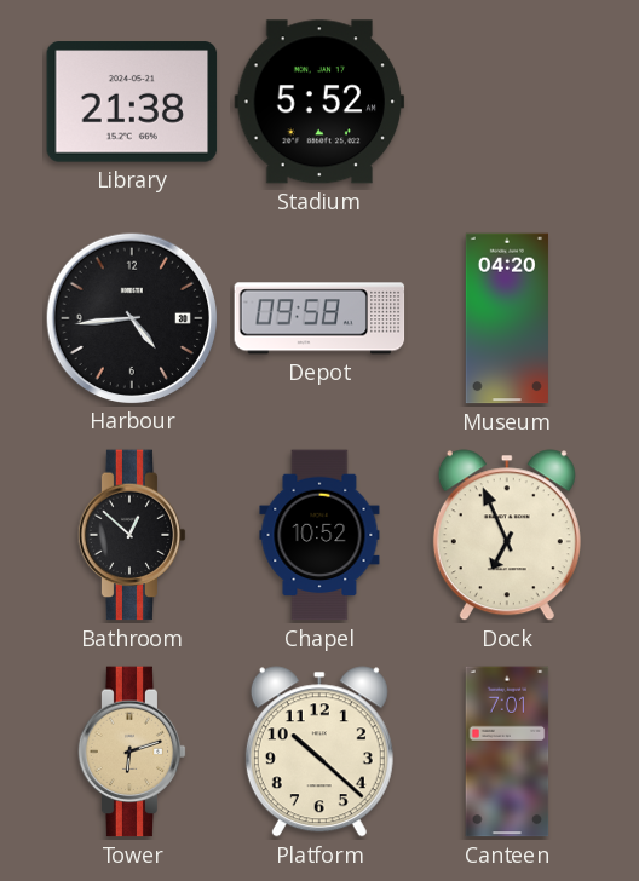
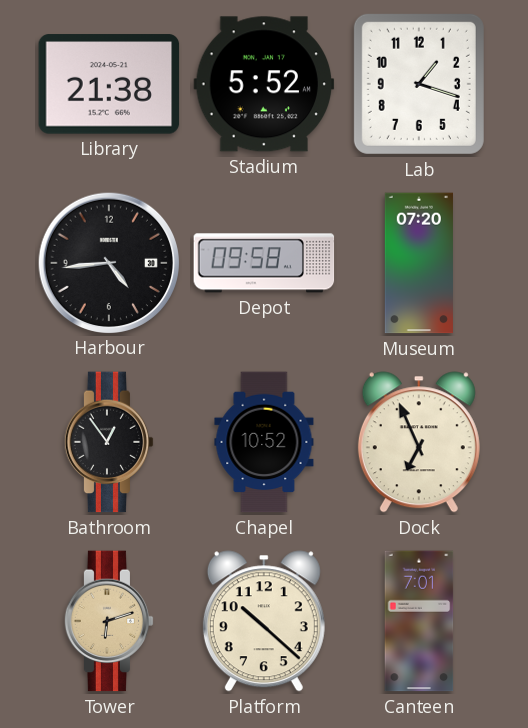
Lab: none -> 1:18 (419, 84)
Museum: 04:20 -> 07:20 (419, 263)
Bathroom: 12:52 -> 12:54 (109, 442)
